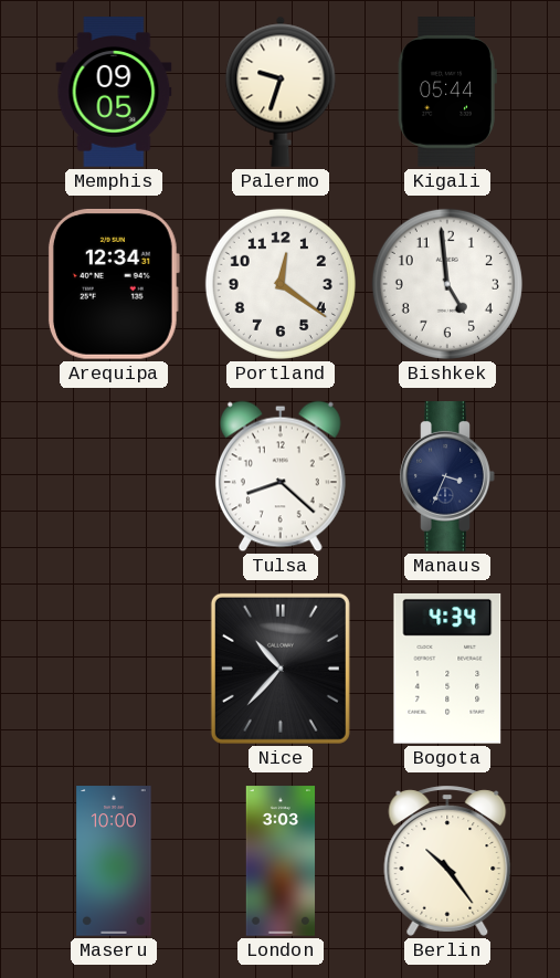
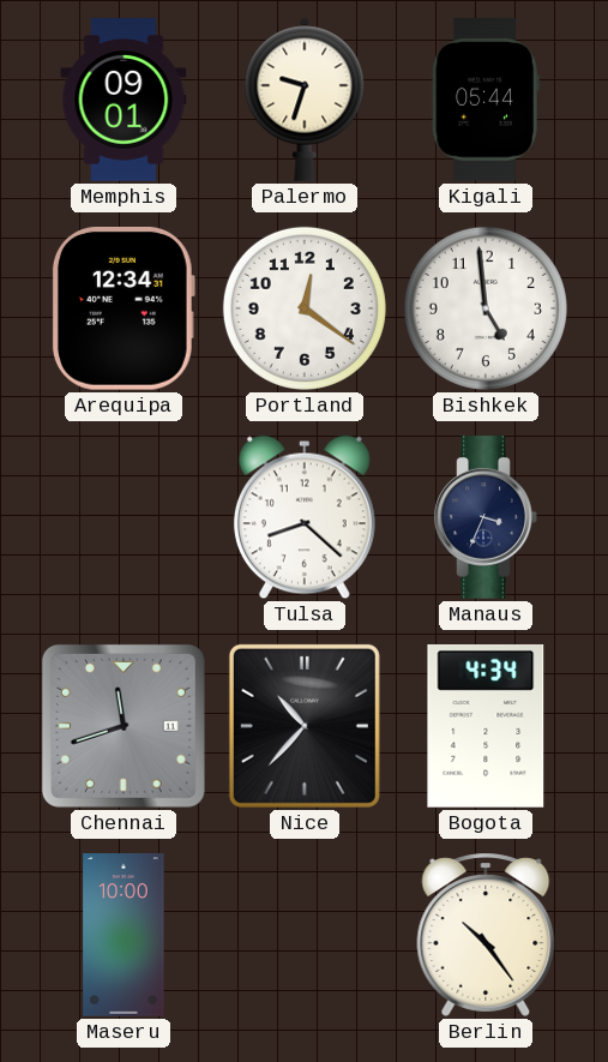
Memphis: 09:05 -> 09:01 (124, 100)
Chennai: none -> 11:42 (124, 726)
London: 3:03 -> none (281, 861)
